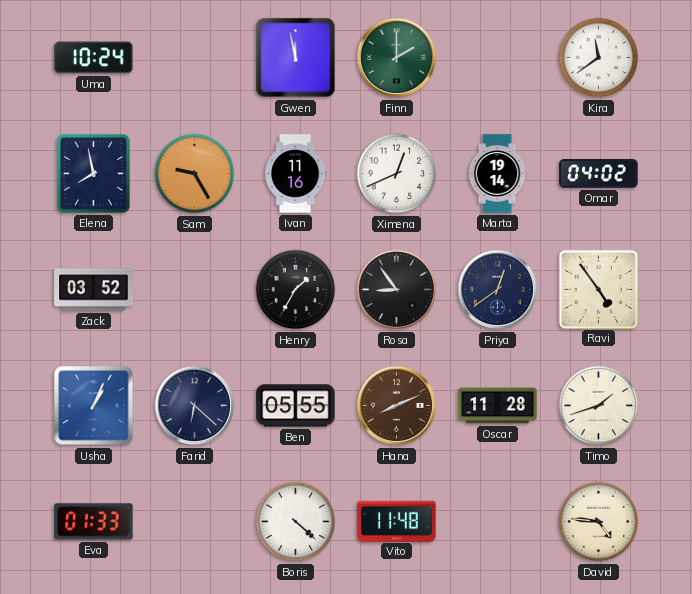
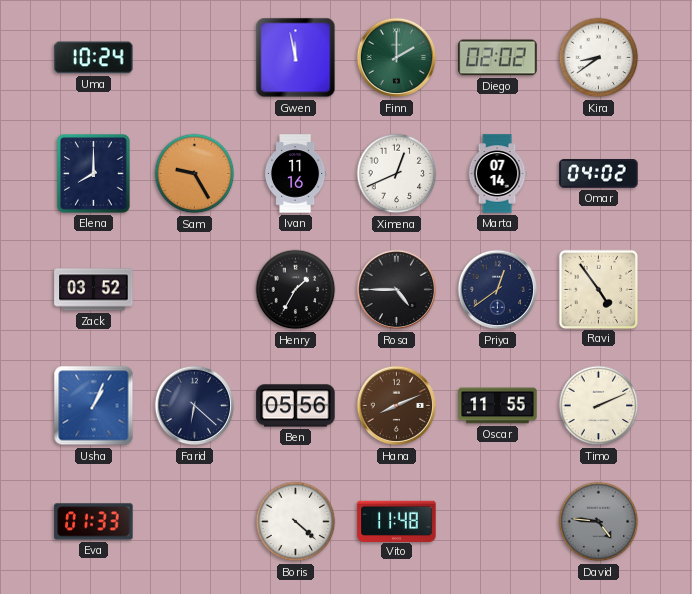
Diego: none -> 02:02 (498, 58)
Kira: 11:39 -> 8:39 (599, 58)
Elena: 7:58 -> 8:00 (94, 174)
Marta: 19:14 -> 07:14 (497, 174)
Rosa: 8:54 -> 4:45 (397, 290)
Ben: 05:55 -> 05:56 (296, 406)
Oscar: 11:28 -> 11:55 (498, 406)
Timo: 1:42 -> 2:11 (599, 406)
David dial: cream -> grey (599, 522)
